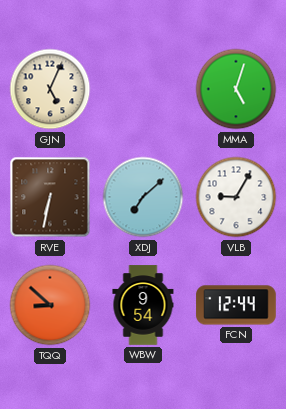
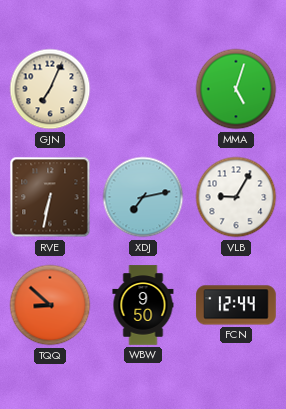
GJN: 5:04 -> 7:04 (50, 89)
XDJ: 7:08 -> 7:13 (143, 197)
WBW: 9:54 -> 9:50 (143, 305)
